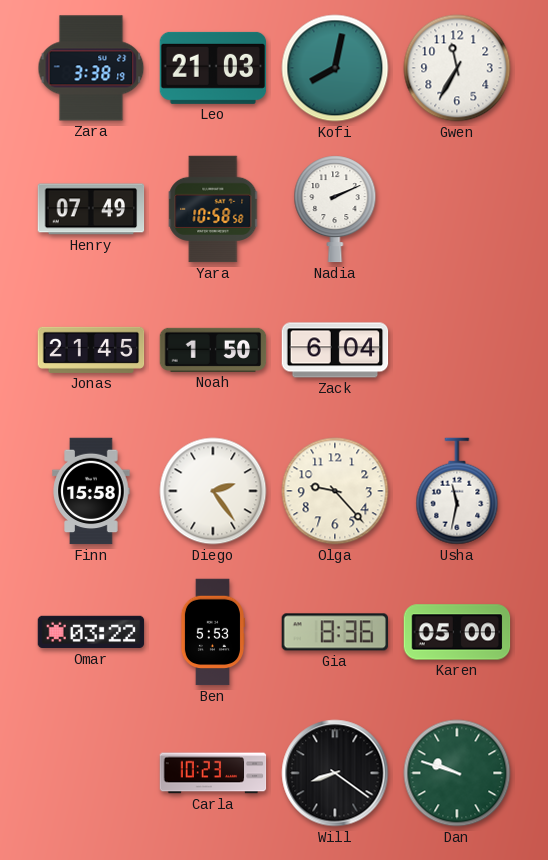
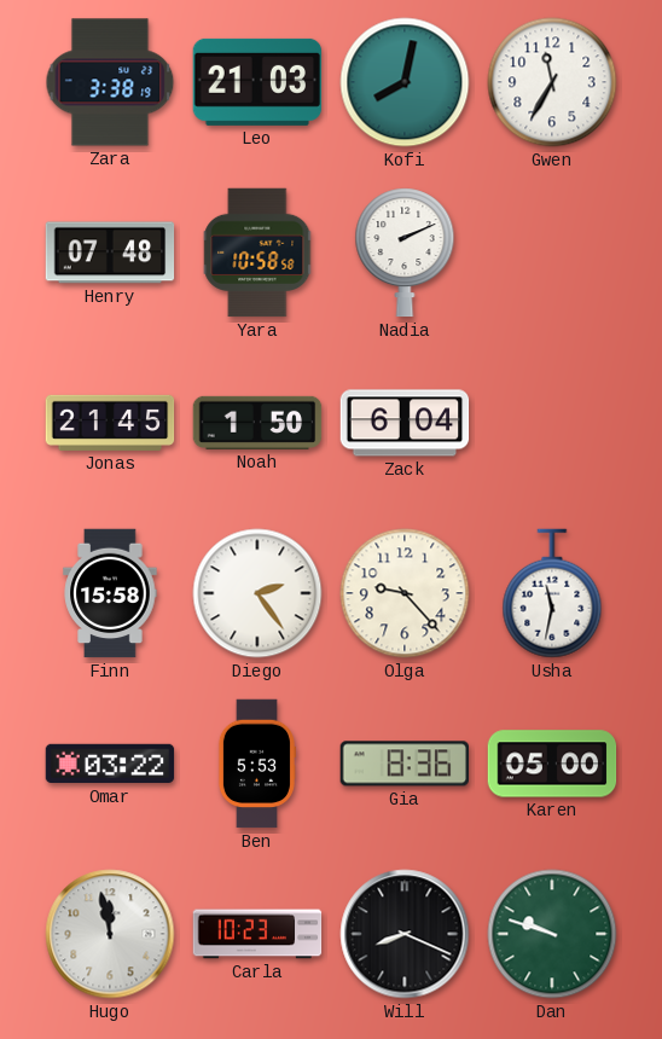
Henry: 07:49 -> 07:48 (110, 253)
Hugo: none -> 11:58 (110, 934)
Will: 8:21 -> 8:19 (405, 934)
